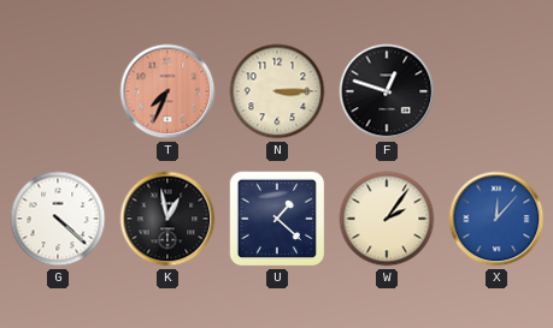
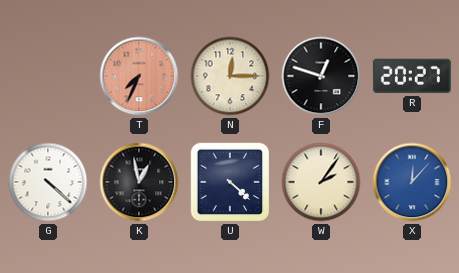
N: 3:15 -> 12:15 (230, 76)
R: none -> 20:27 (412, 76)
U: 1:22 -> 4:22 (230, 182)
